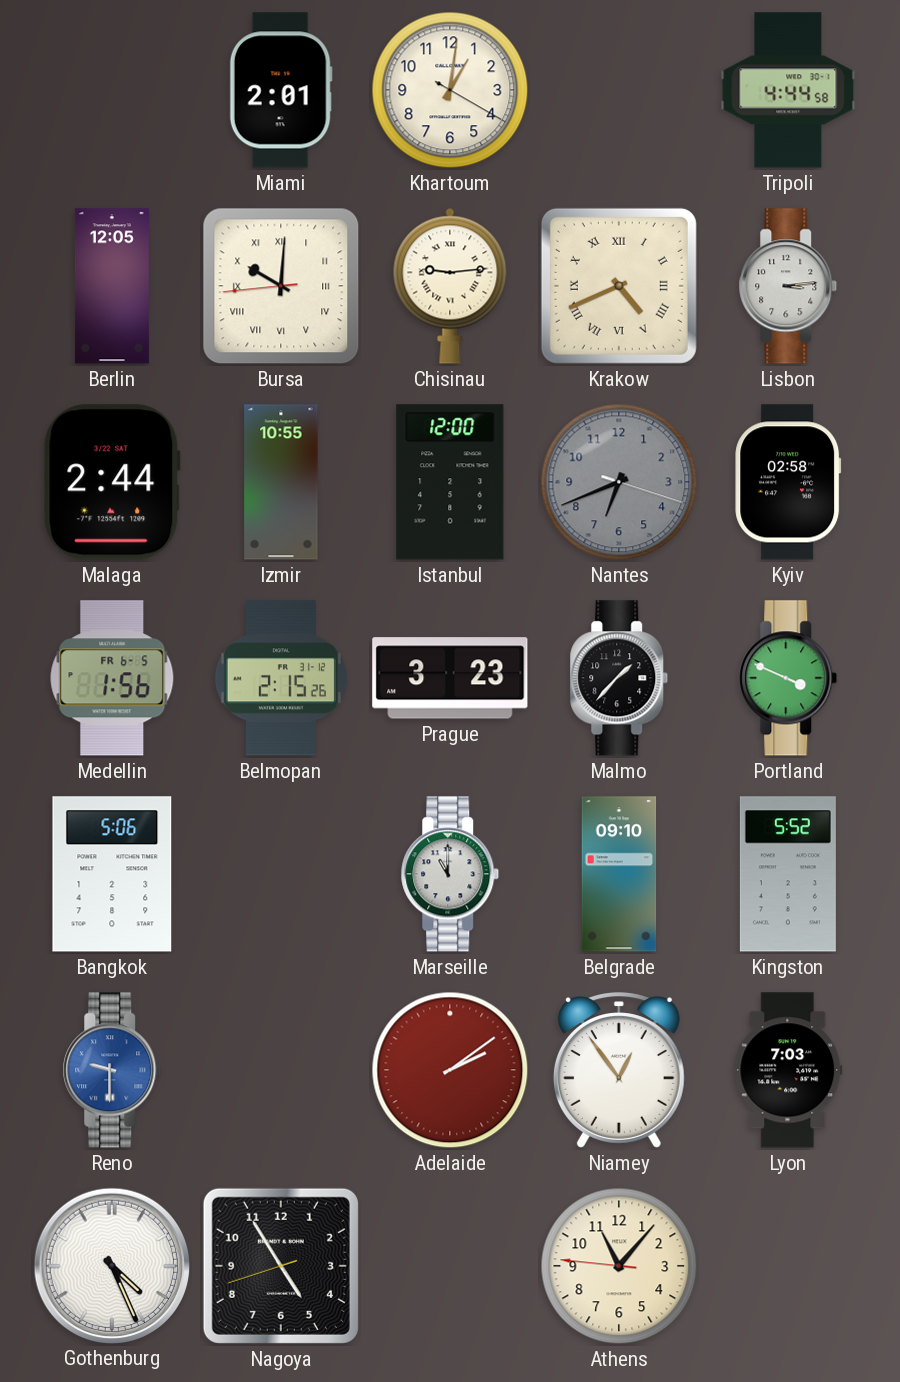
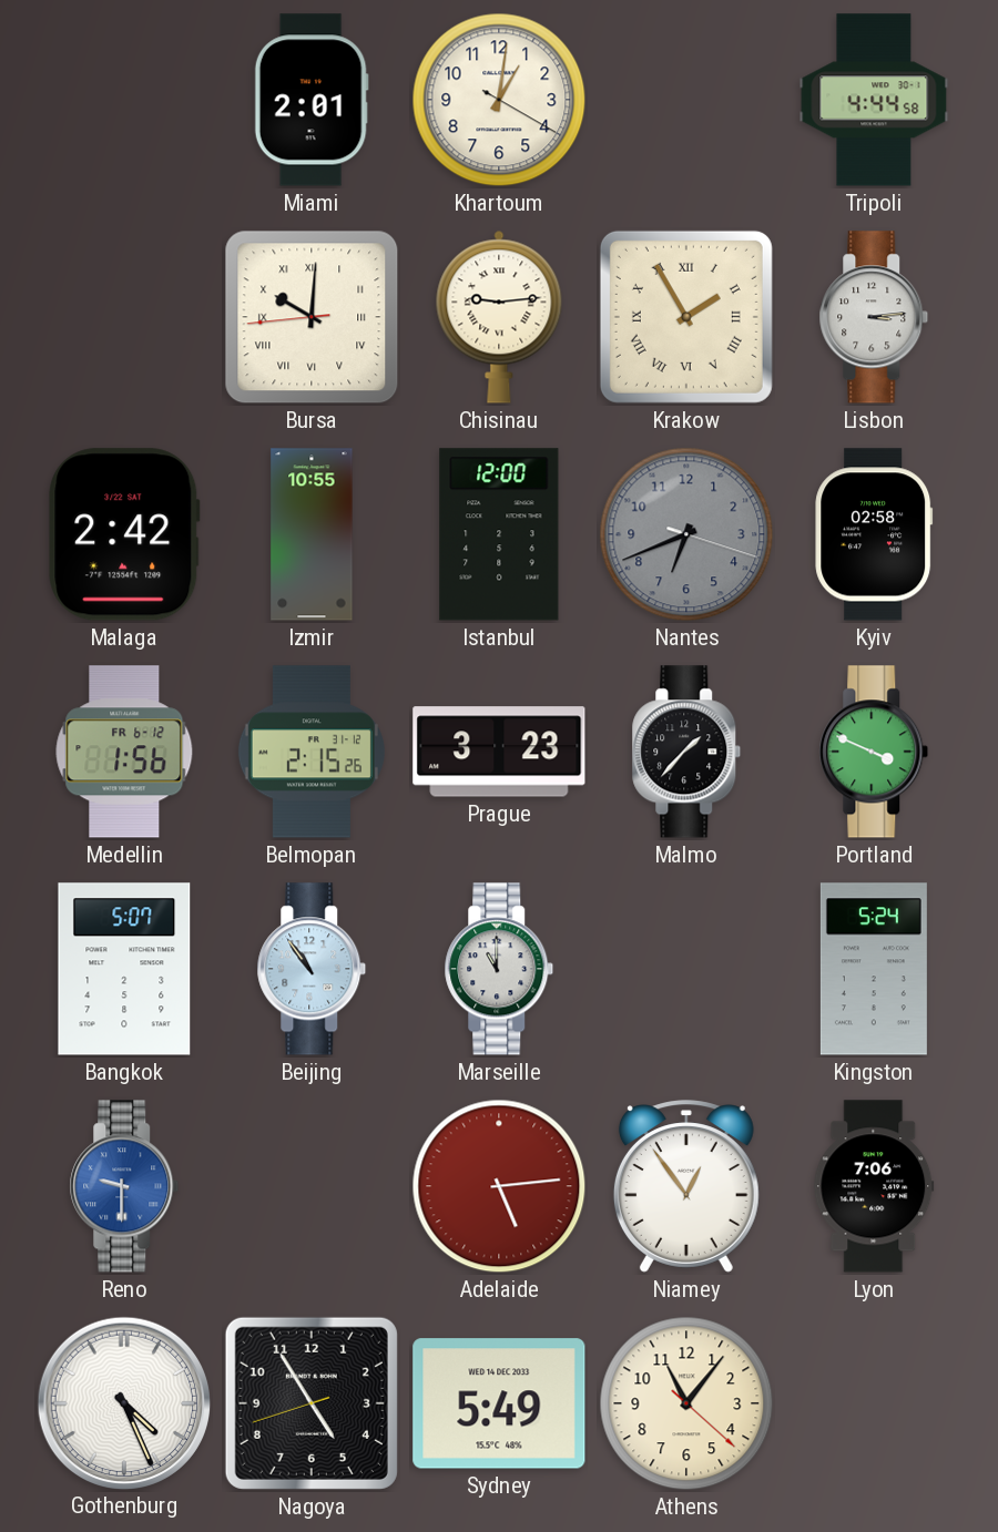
Berlin: 12:05 -> none (112, 286)
Krakow: 4:41 -> 1:55 (686, 317)
Malaga: 2:44 -> 2:42 (124, 534)
Medellin date: FR 6-5 -> FR 6-12 (124, 752)
Bangkok: 5:06 -> 5:07 (124, 969)
Beijing: none -> 10:54 (312, 969)
Belgrade: 09:10 -> none (619, 874)
Kingston: 5:52 -> 5:24 (874, 969)
Adelaide: 2:09 -> 5:14 (499, 1186)
Lyon: 7:03 -> 7:06 (874, 1186)
Sydney: none -> 5:49 (499, 1403)
Athens: 11:06:46 -> 11:06:22 (686, 1403)
